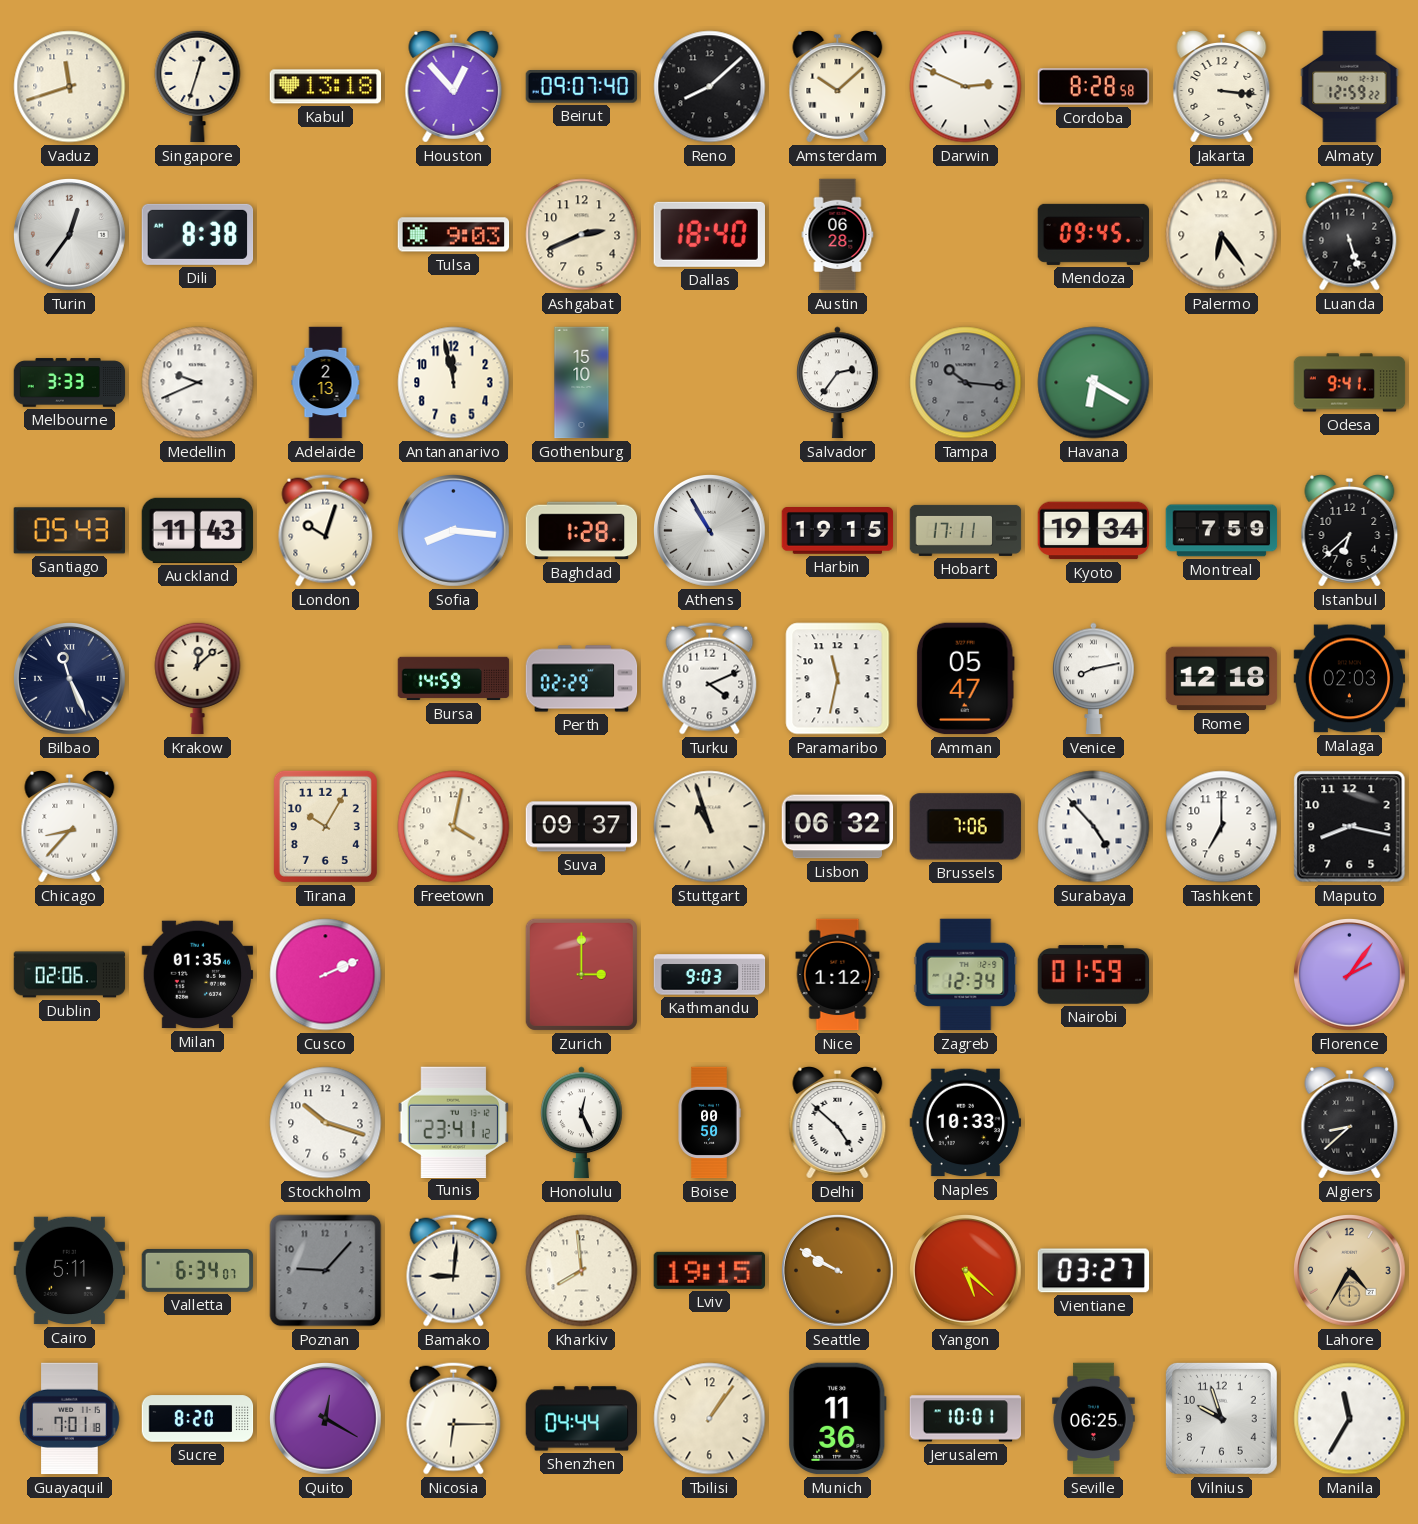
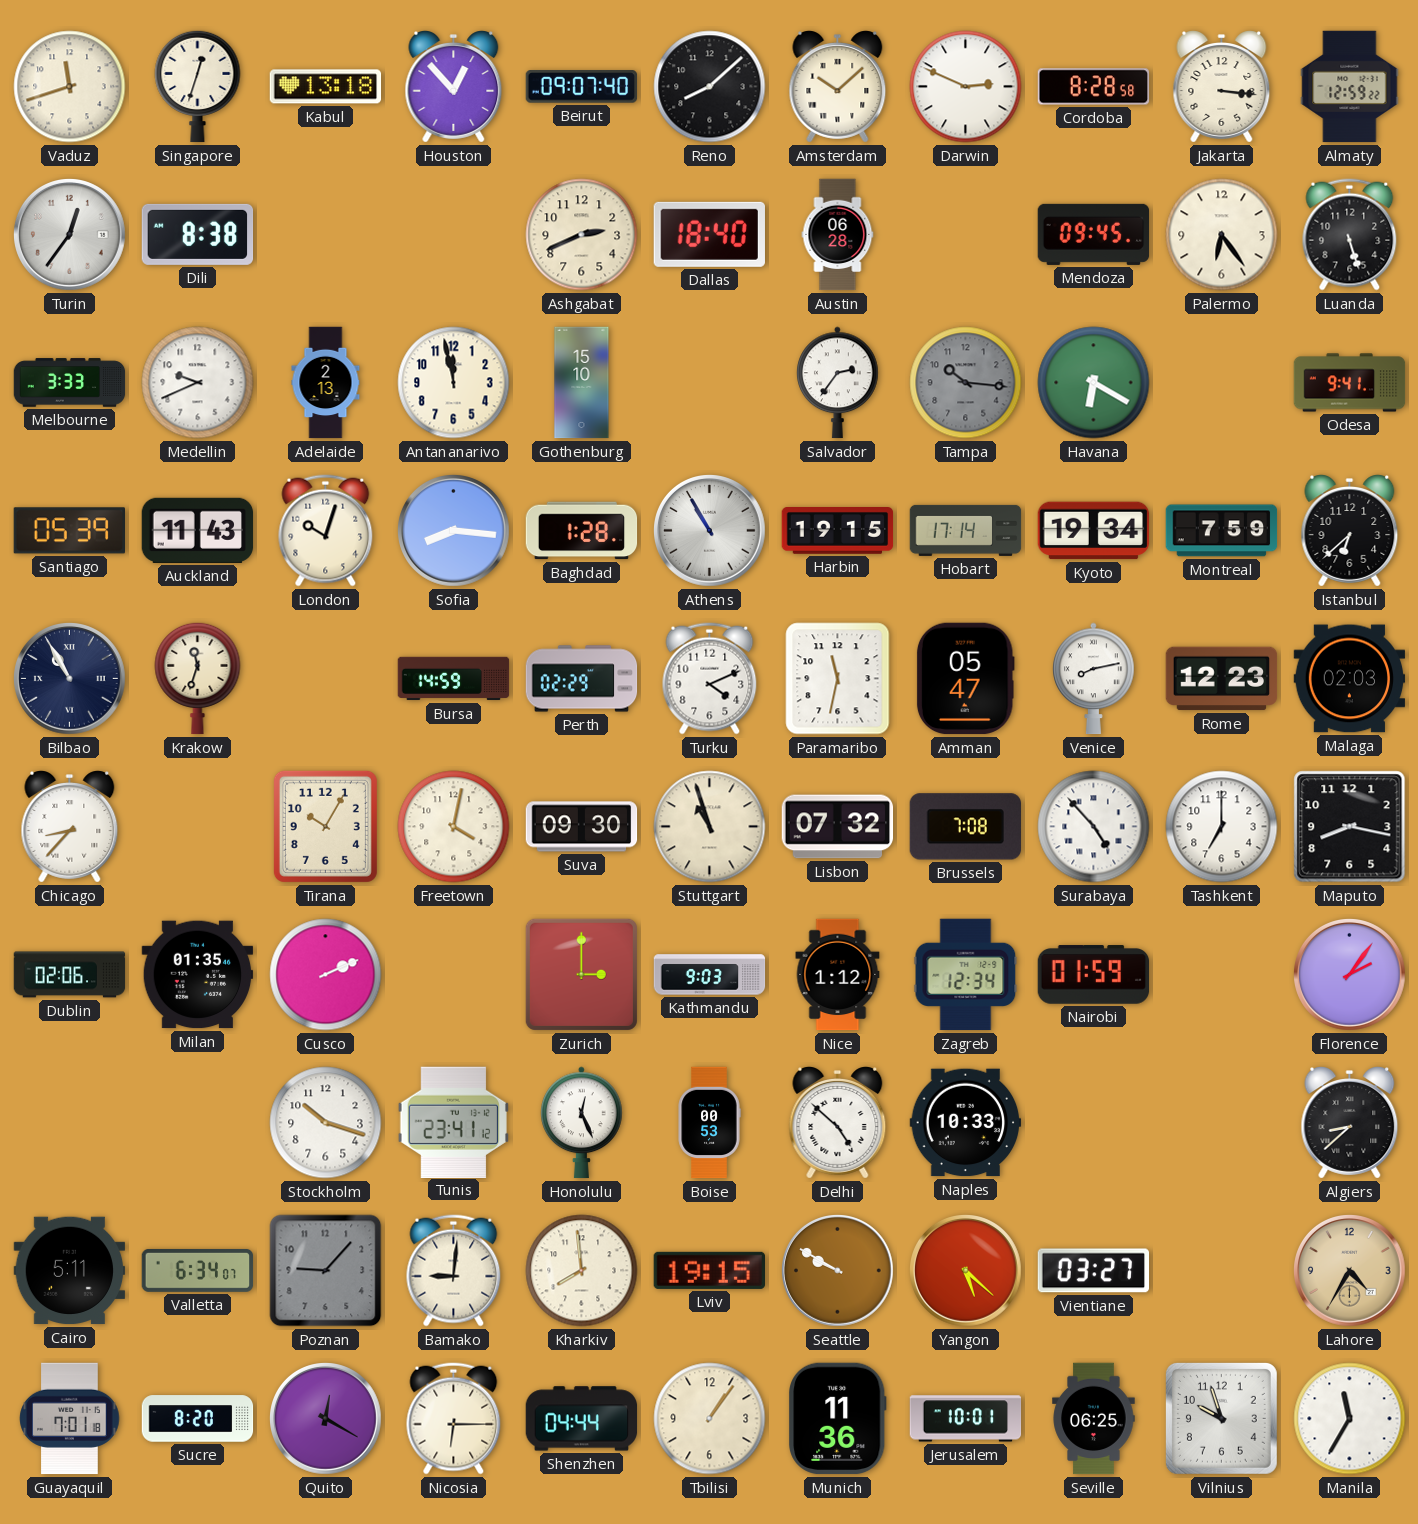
Tulsa: 9:03 -> none (454, 235)
Santiago: 05:43 -> 05:39 (69, 531)
Hobart: 17:11 -> 17:14 (966, 530)
Bilbao: 11:26 -> 10:55 (70, 679)
Krakow: 12:08 -> 11:33 (198, 678)
Rome: 12:18 -> 12:23 (1222, 679)
Suva: 09:37 -> 09:30 (582, 827)
Lisbon: 06:32 -> 07:32 (838, 827)
Brussels: 7:06 -> 7:08 (965, 827)
Boise: 00:50 -> 00:53 (709, 1123)
